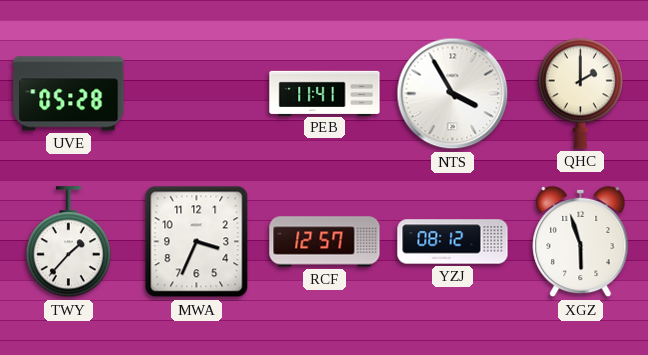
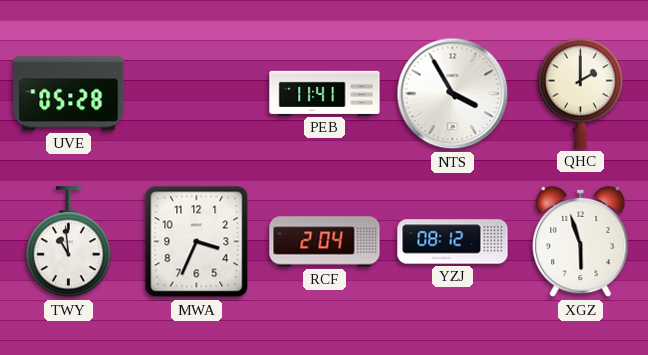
TWY: 1:37 -> 10:59 (68, 242)
RCF: 12:57 -> 2:04 (325, 242)
